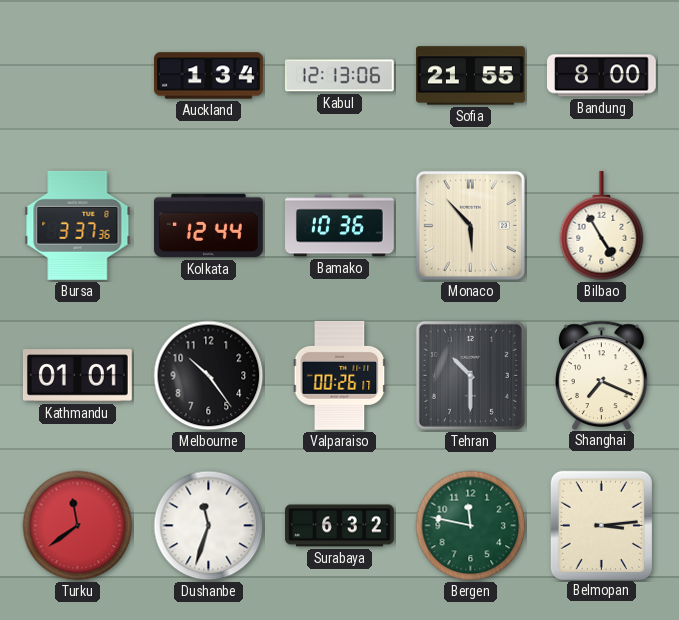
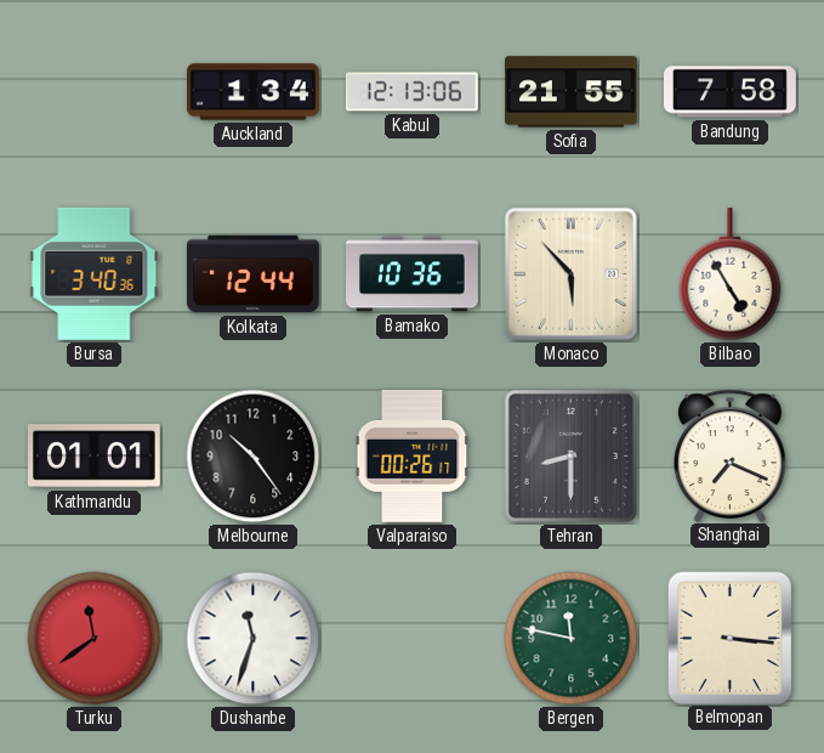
Bandung: 8:00 -> 7:58 (731, 92)
Bursa: 3:37 -> 3:40 (95, 273)
Tehran: 10:30 -> 8:30 (570, 455)
Surabaya: 6:32 -> none (340, 526)
Belmopan: 3:14 -> 3:16 (729, 638)
